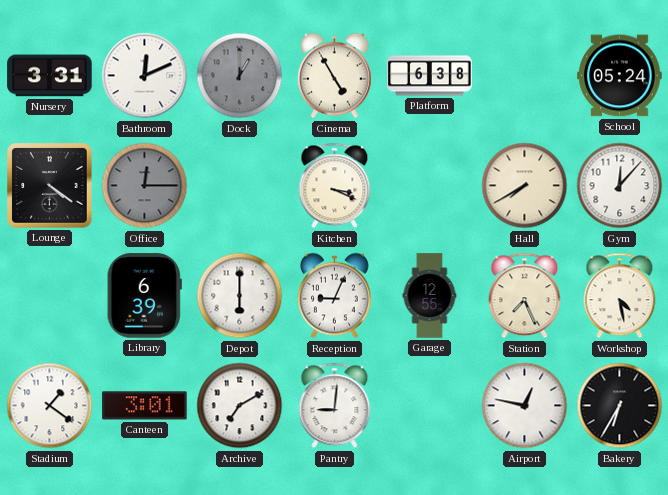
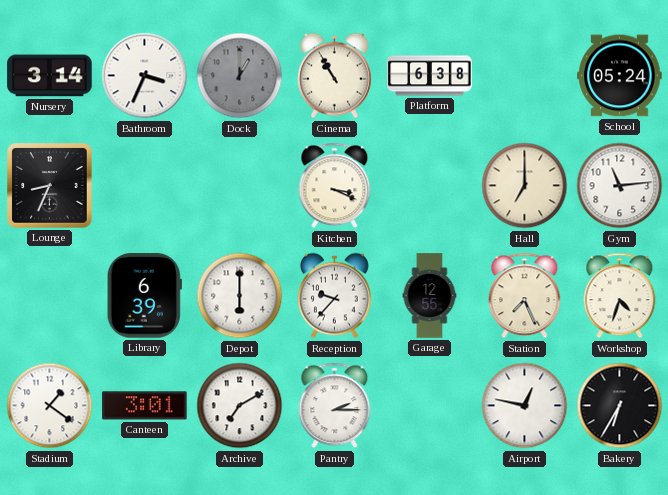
Nursery: 3:31 -> 3:14 (50, 76)
Bathroom: 12:11 -> 3:34 (145, 76)
Cinema: 4:55 -> 10:55 (334, 76)
Lounge: 4:21 -> 8:34 (50, 186)
Office: 12:15 -> none (145, 186)
Hall: 7:40 -> 7:00 (525, 186)
Gym: 12:07 -> 11:14 (620, 186)
Reception: 9:04 -> 9:37 (334, 296)
Workshop: 4:28 -> 4:33 (620, 296)
Pantry: 9:01 -> 2:15 (335, 406)
